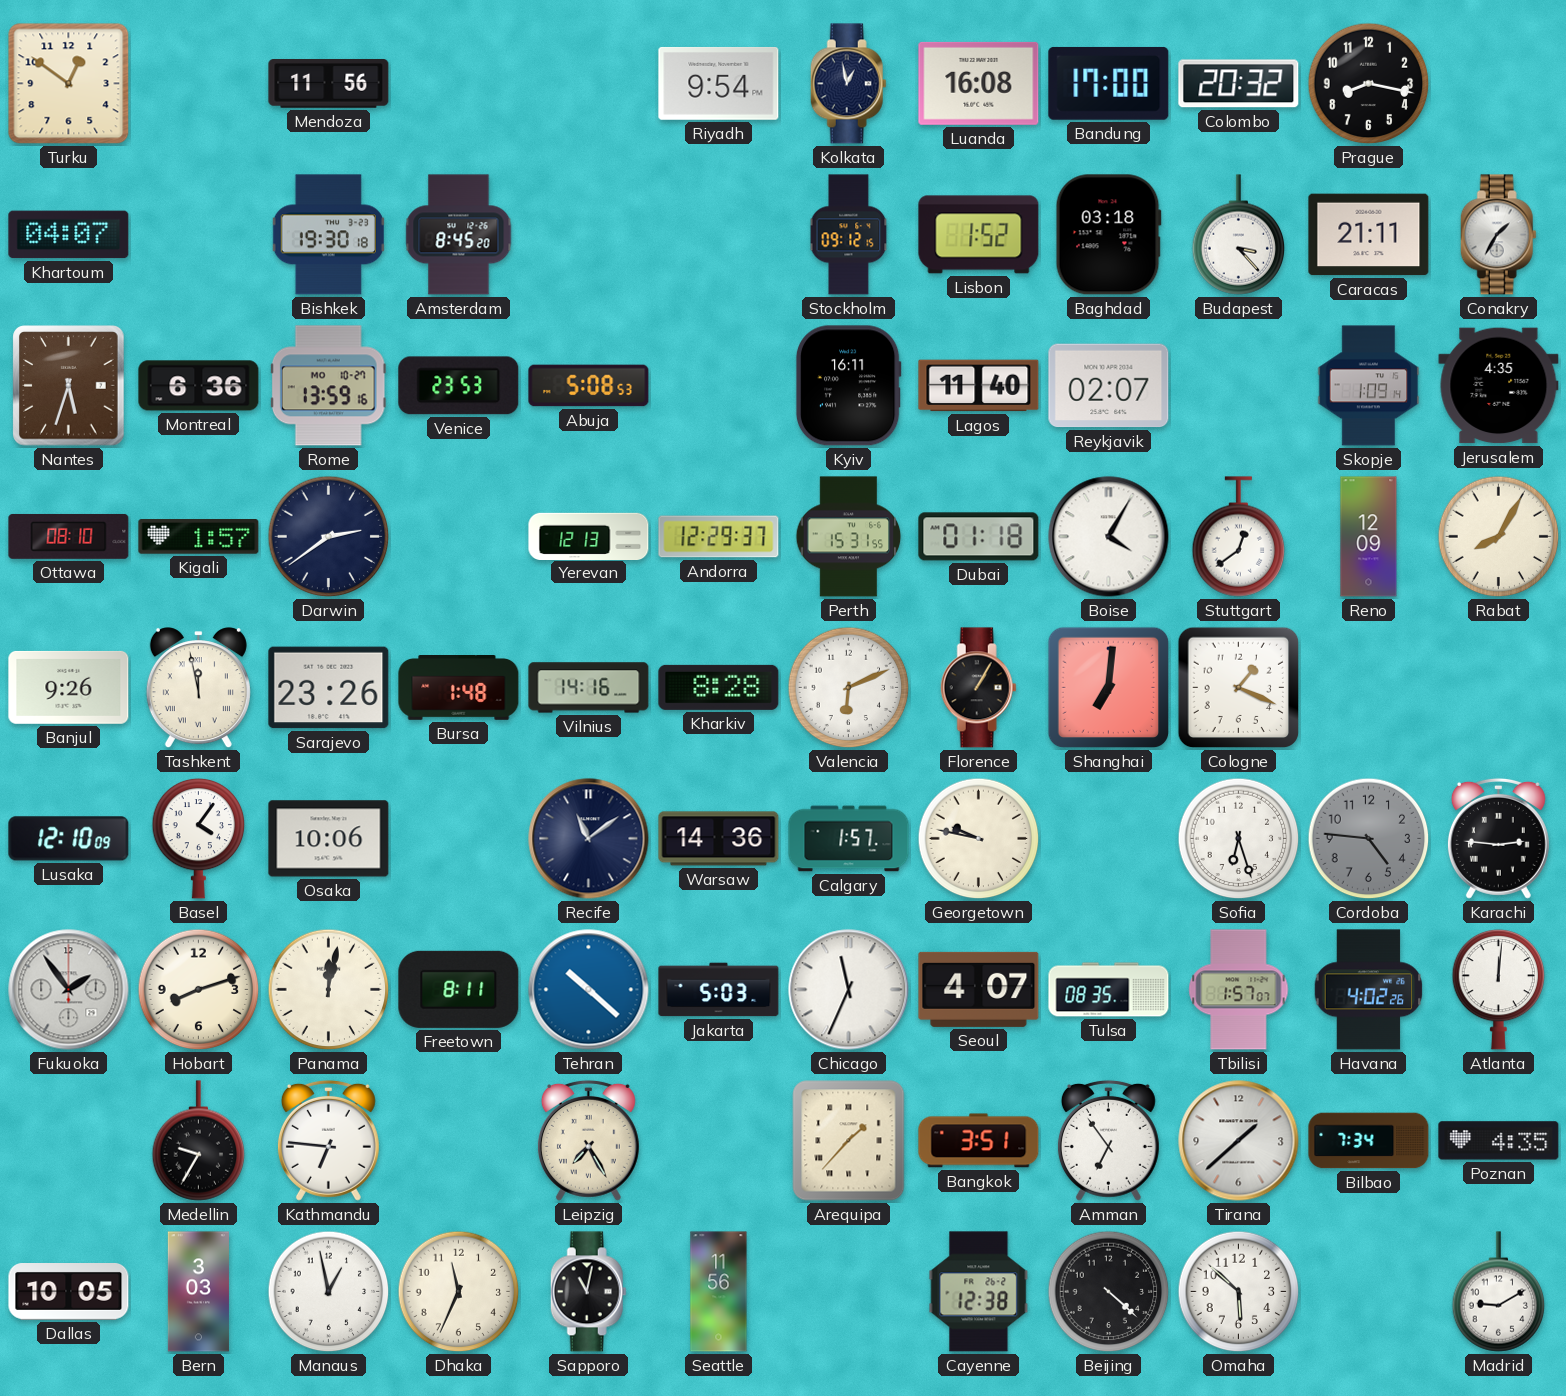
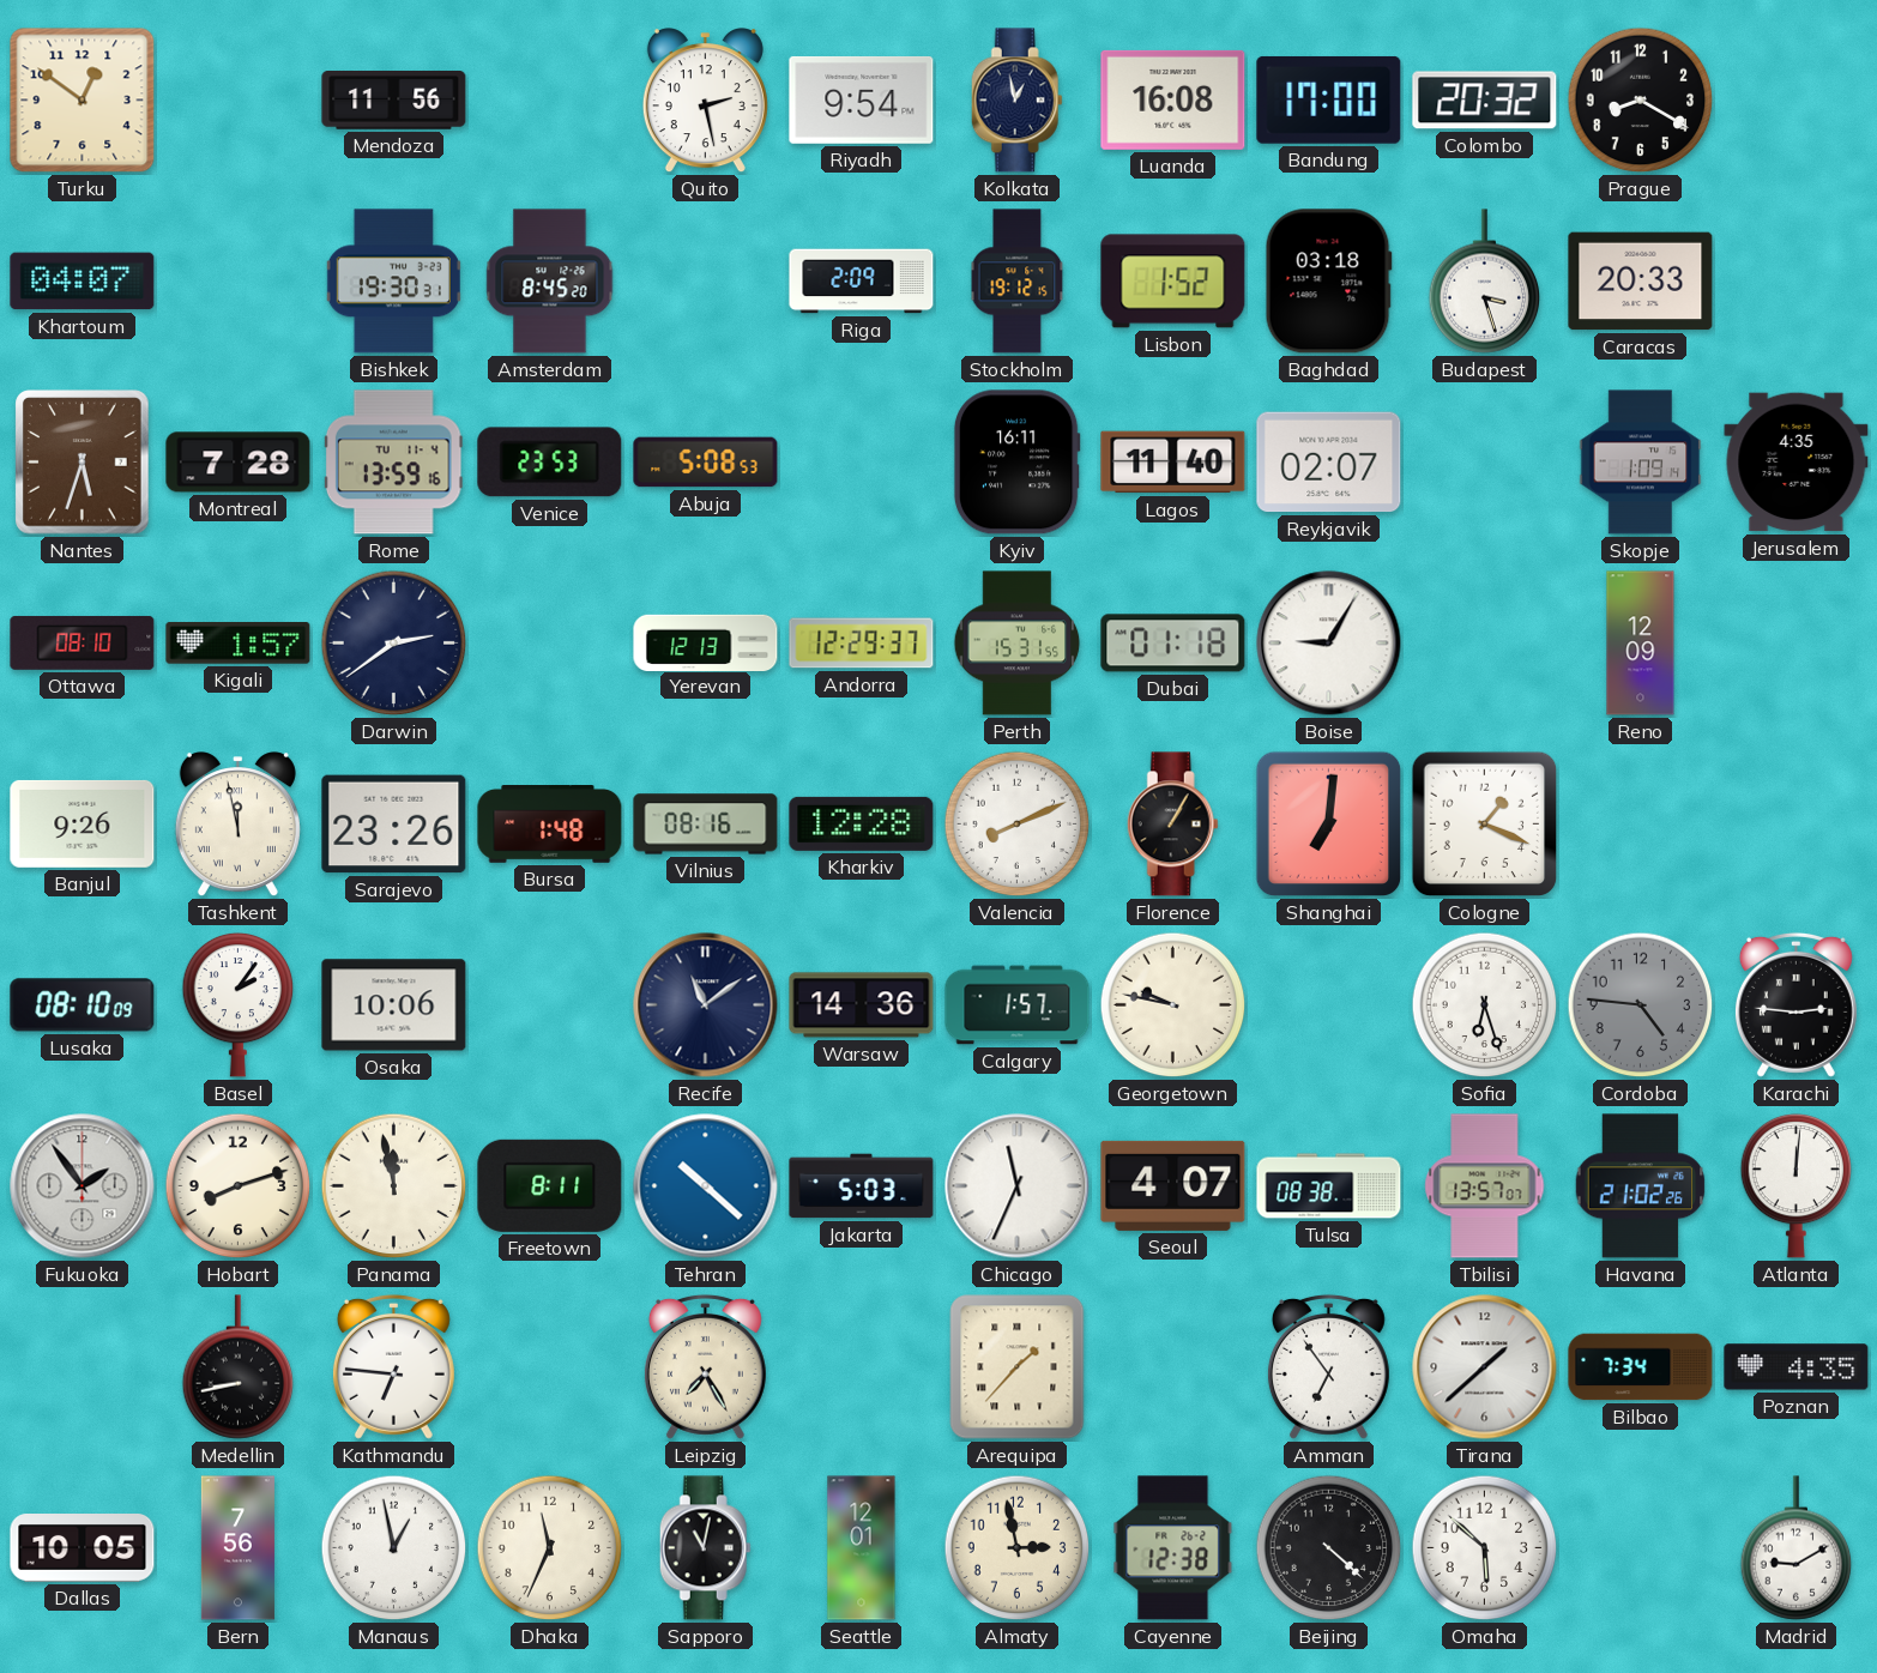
Quito: none -> 2:28 (705, 101)
Prague: 8:17 -> 8:20 (1641, 101)
Bishkek: 19:30:18 -> 19:30:31 (393, 282)
Riga: none -> 2:09 (862, 282)
Stockholm: 09:12 -> 19:12 (1018, 282)
Budapest: 3:23 -> 3:27 (1485, 282)
Caracas: 21:11 -> 20:33 (1641, 282)
Conakry: 1:35 -> none (1498, 235)
Montreal: 6:36 -> 7:28 (239, 463)
Rome date: MO 10-27 -> TU 11-4 (393, 463)
Boise: 4:05 -> 9:05 (1329, 644)
Stuttgart: 12:39 -> none (1239, 537)
Rabat: 8:05 -> none (1499, 537)
Vilnius: 14:16 -> 08:16 (706, 825)
Kharkiv: 8:28 -> 12:28 (862, 823)
Valencia: 6:11 -> 8:11 (1018, 825)
Lusaka: 12:10 -> 08:10 (83, 1005)
Basel: 4:06 -> 2:06 (239, 1004)
Panama: 12:02 -> 11:58 (394, 1186)
Tulsa: 08:35 -> 08:38 (1329, 1186)
Tbilisi: 1:57 -> 13:57 (1485, 1186)
Havana: 4:02 -> 21:02 (1641, 1186)
Medellin: 9:35 -> 8:43 (239, 1367)
Bangkok: 3:51 -> none (979, 1141)
Bern: 3:03 -> 7:56 (237, 1548)
Seattle: 11:56 -> 12:01 (862, 1548)
Almaty: none -> 2:58 (1018, 1548)
